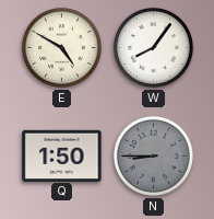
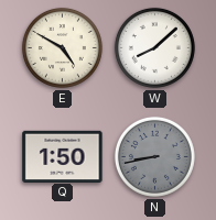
W: 8:06 -> 8:08 (154, 47)
N: 8:45 -> 8:43 (154, 156)
